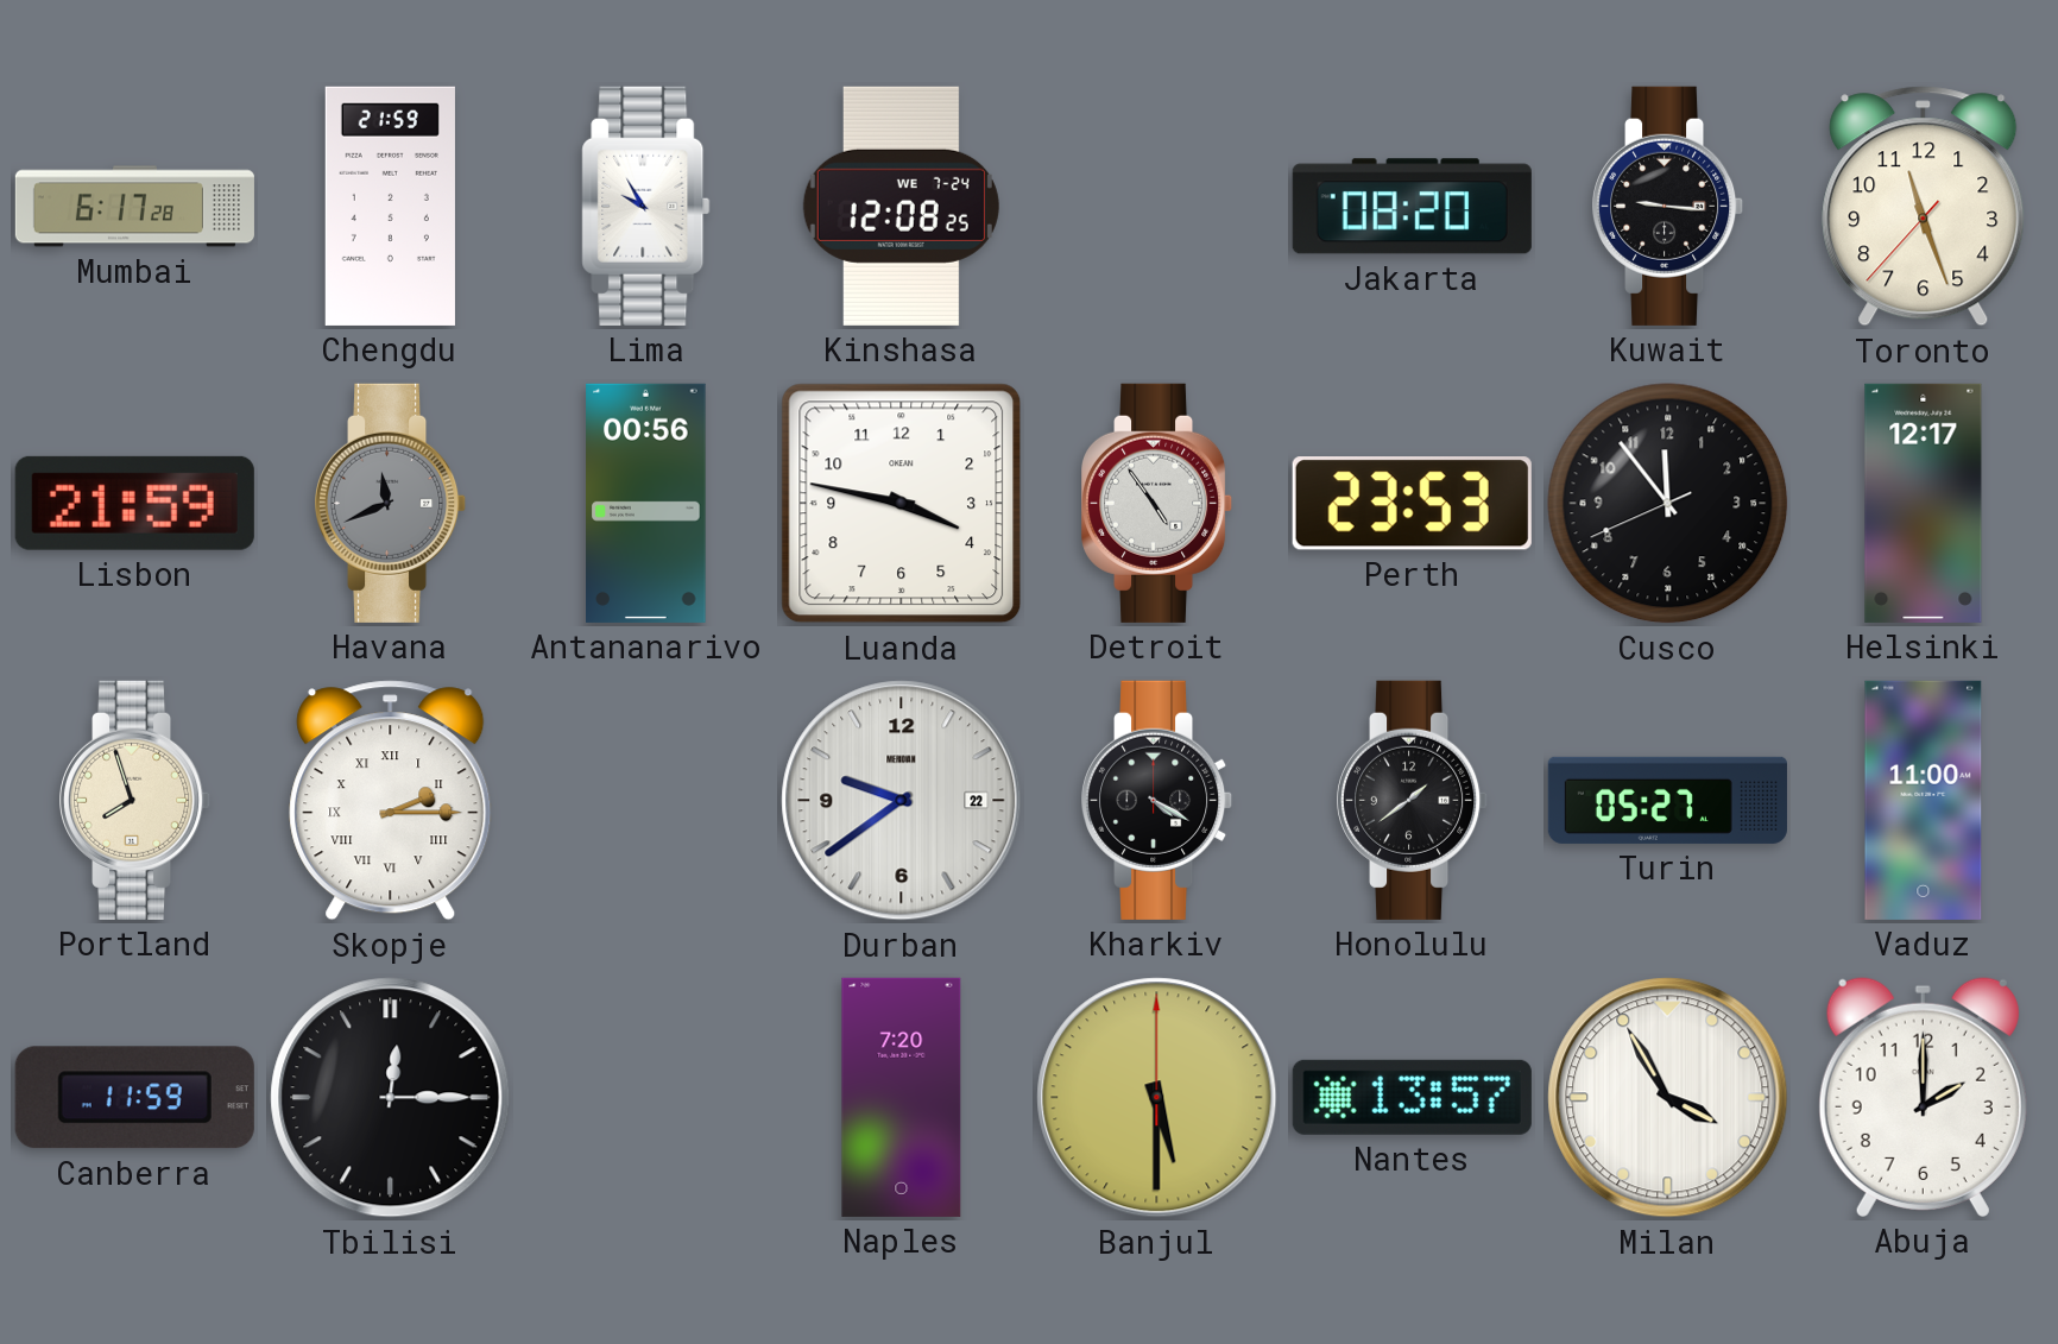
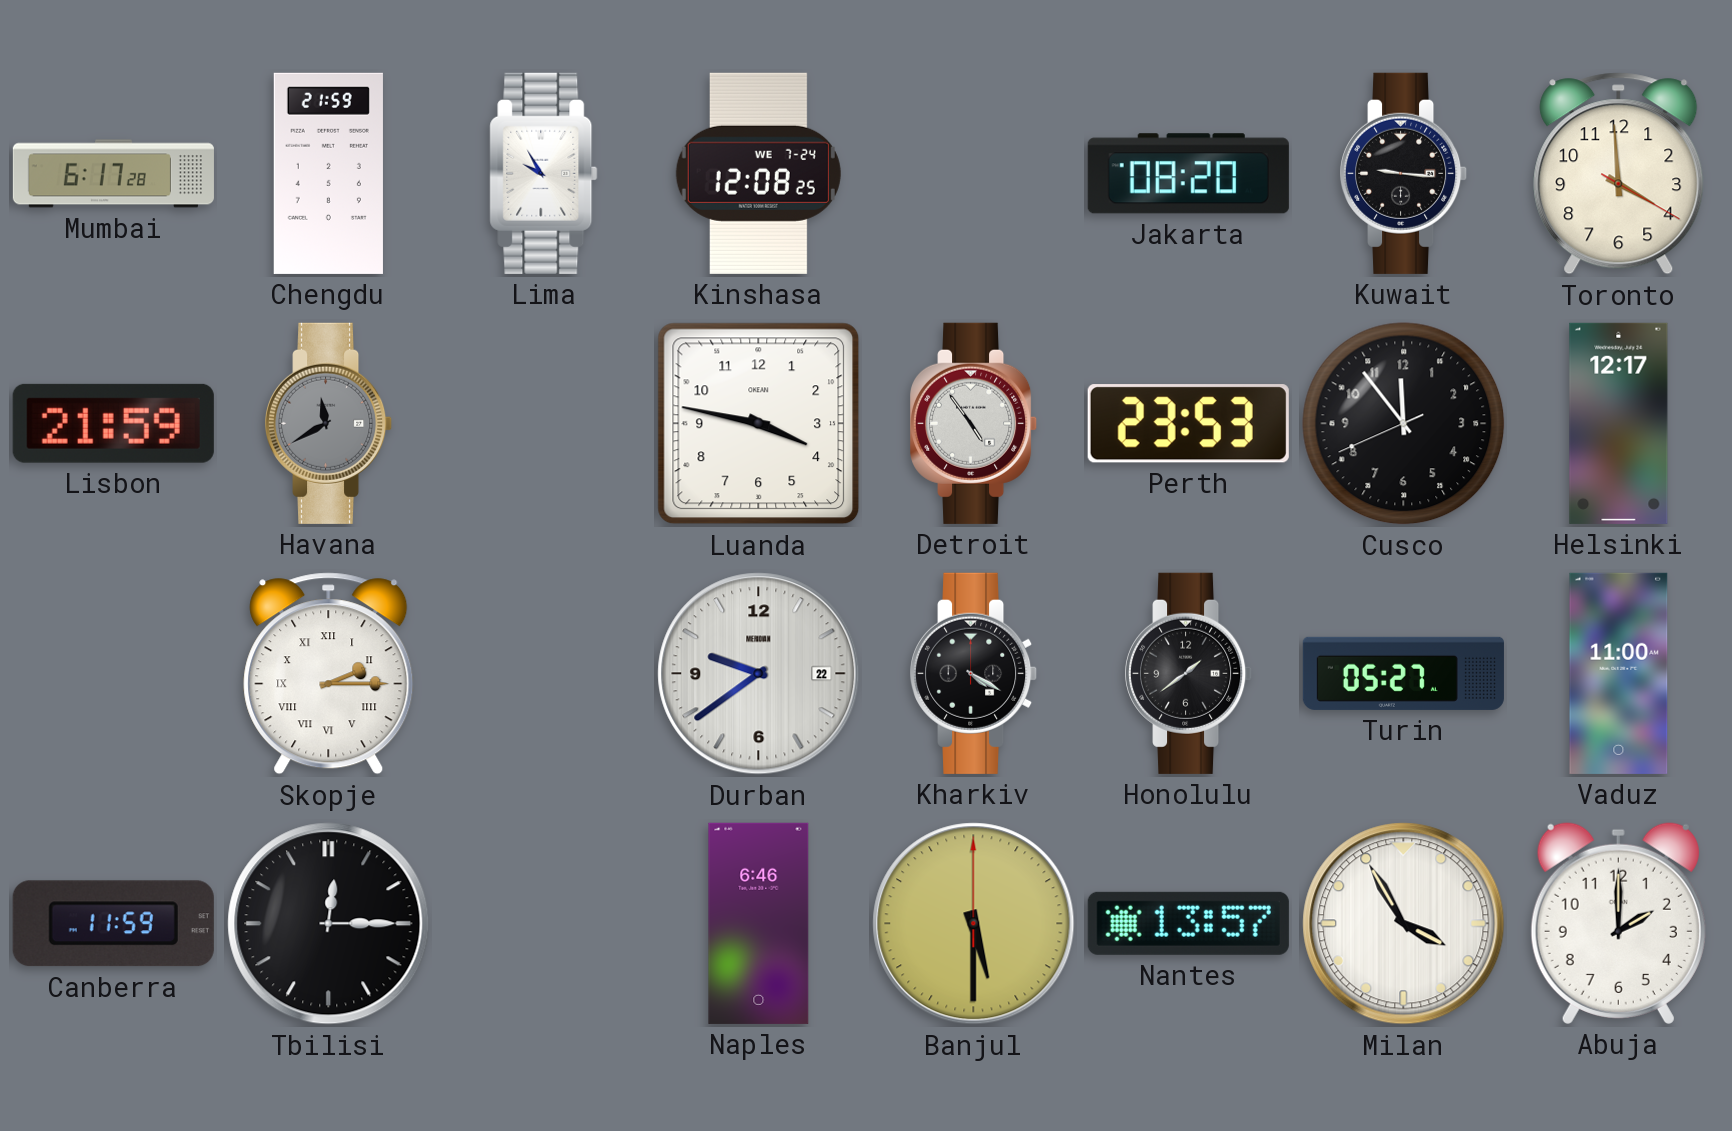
Toronto: 11:26 -> 3:59 (1619, 174)
Havana: 11:41 -> 11:40 (330, 423)
Antananarivo: 00:56 -> none (646, 503)
Portland: 7:57 -> none (137, 800)
Naples: 7:20 -> 6:46 (759, 923)
